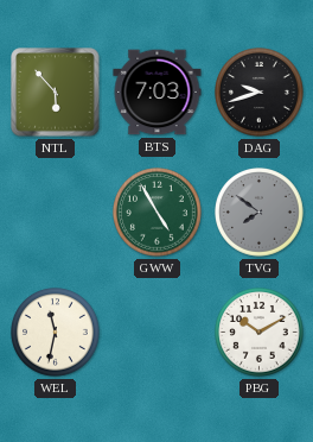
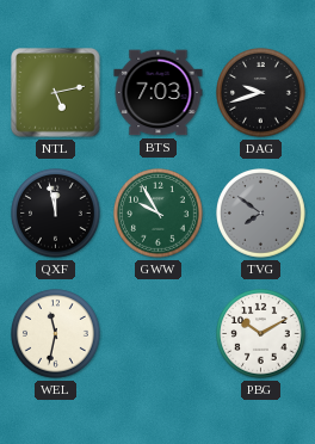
NTL: 5:53 -> 5:13 (56, 93)
QXF: none -> 11:58 (56, 214)
GWW: 4:55 -> 9:55 (159, 214)
